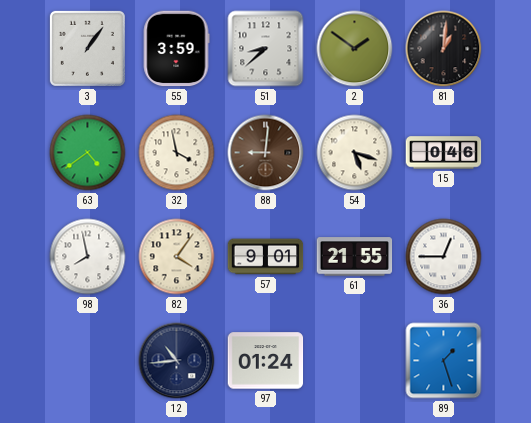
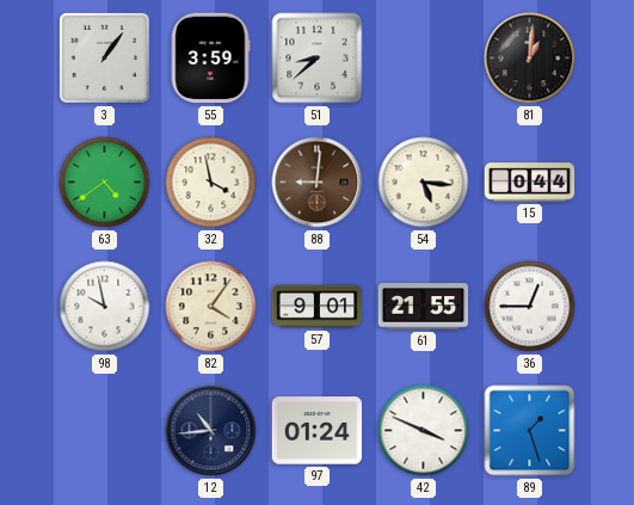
2: 1:51 -> none (355, 49)
54: 5:18 -> 5:16 (424, 183)
15: 0:46 -> 0:44 (530, 183)
98: 7:58 -> 9:58 (105, 307)
42: none -> 3:49 (424, 431)
